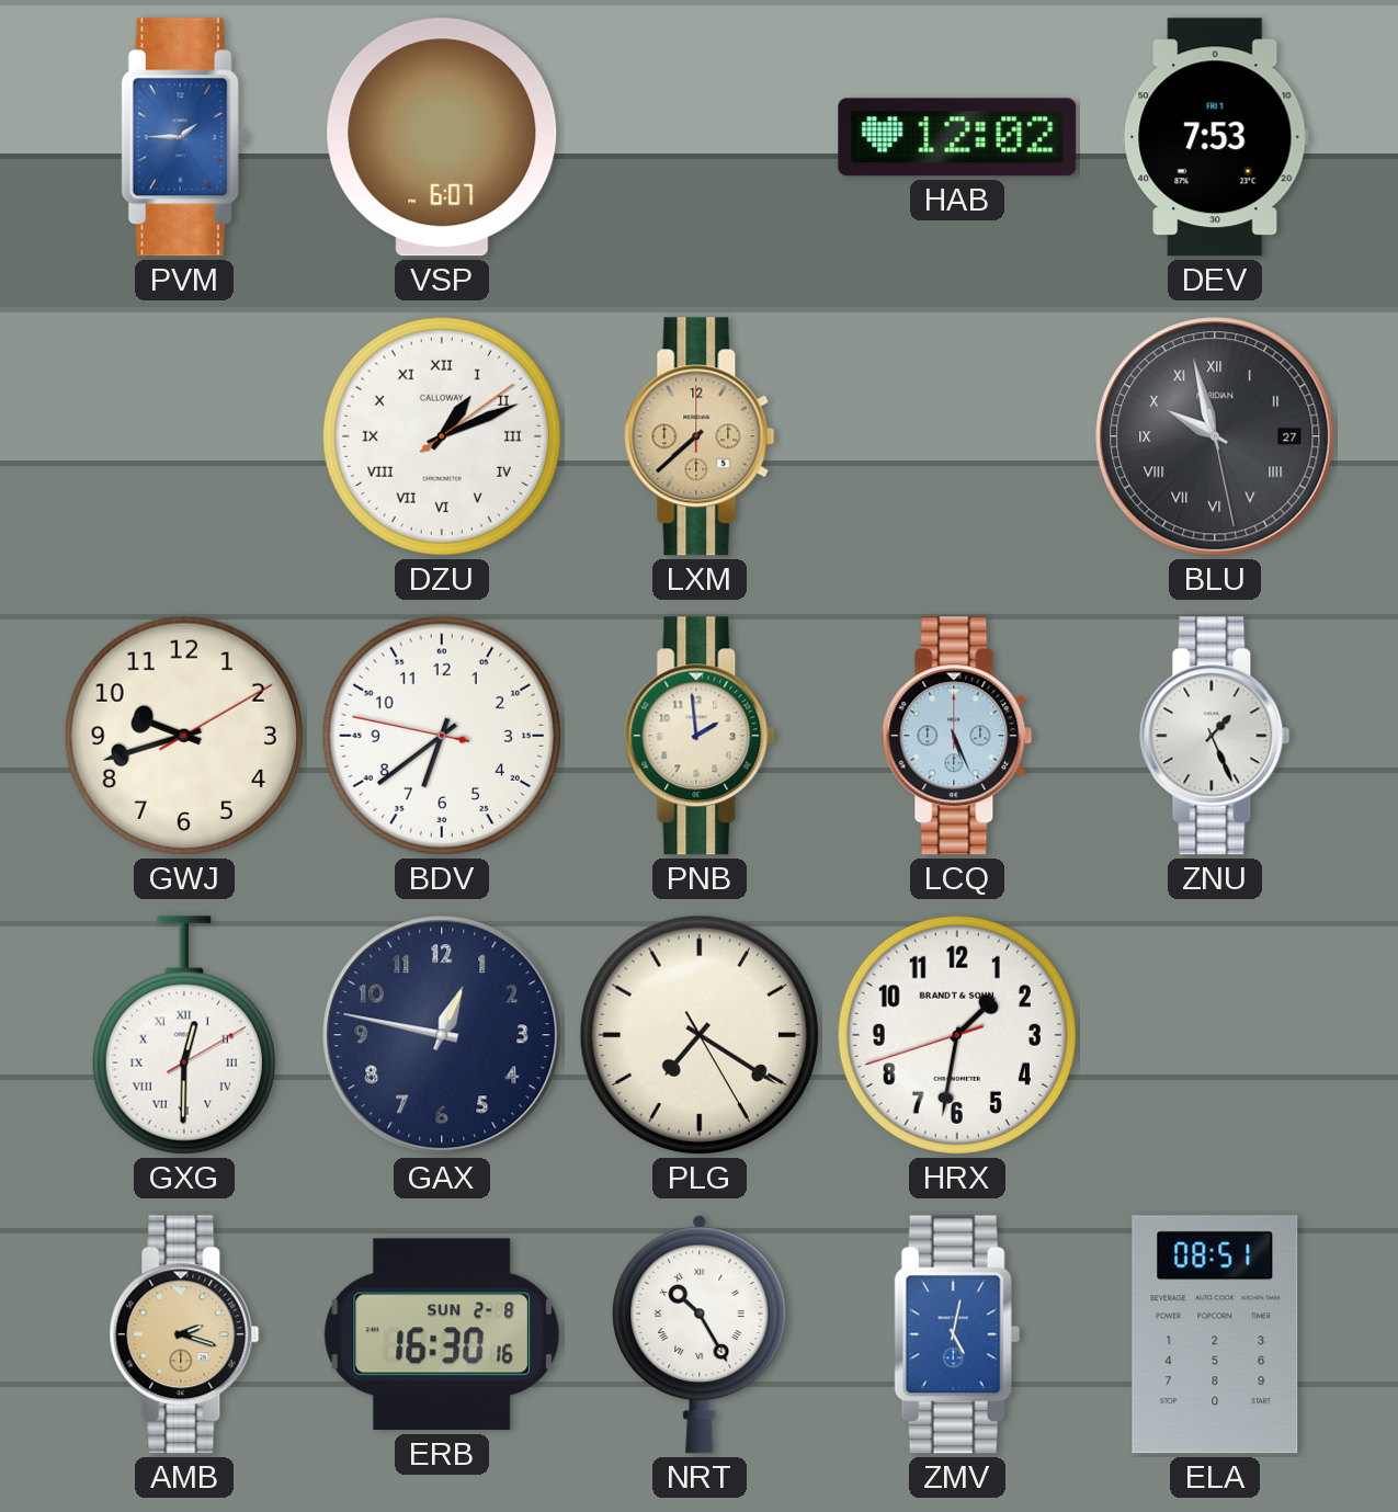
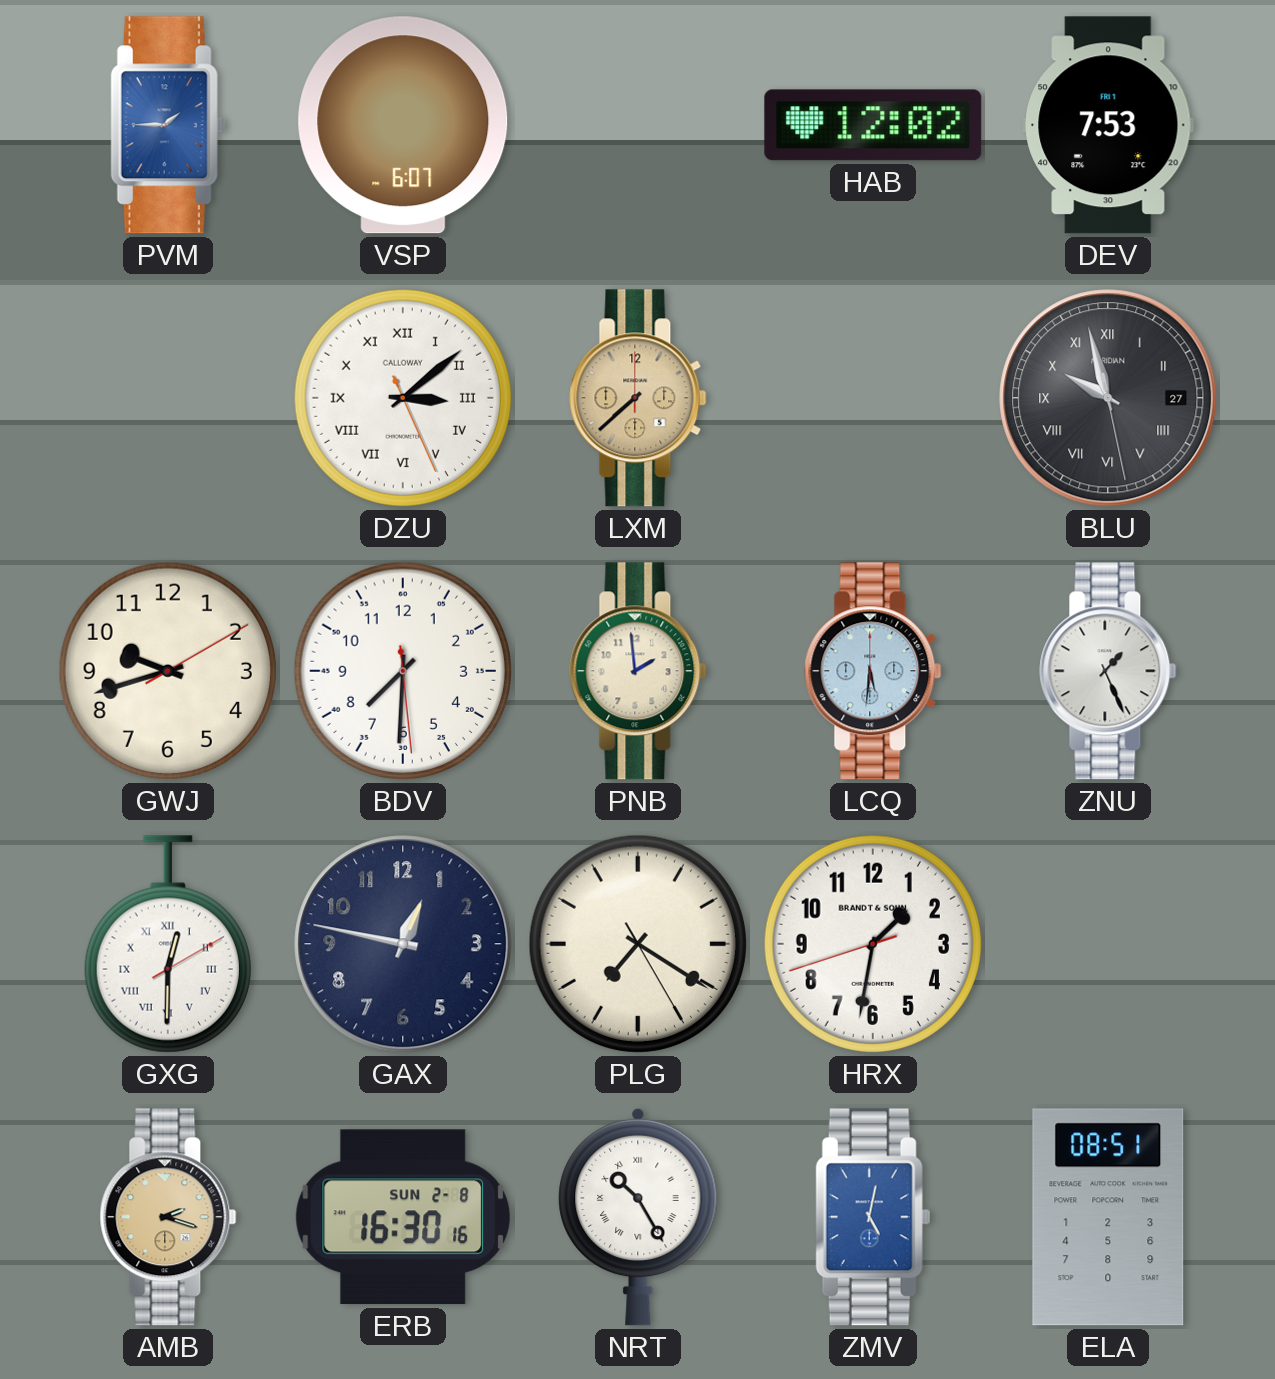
DZU: 1:11 -> 3:08 (403, 398)
BDV: 6:38 -> 7:30 (403, 671)
LCQ: 5:26 -> 5:31 (873, 671)
